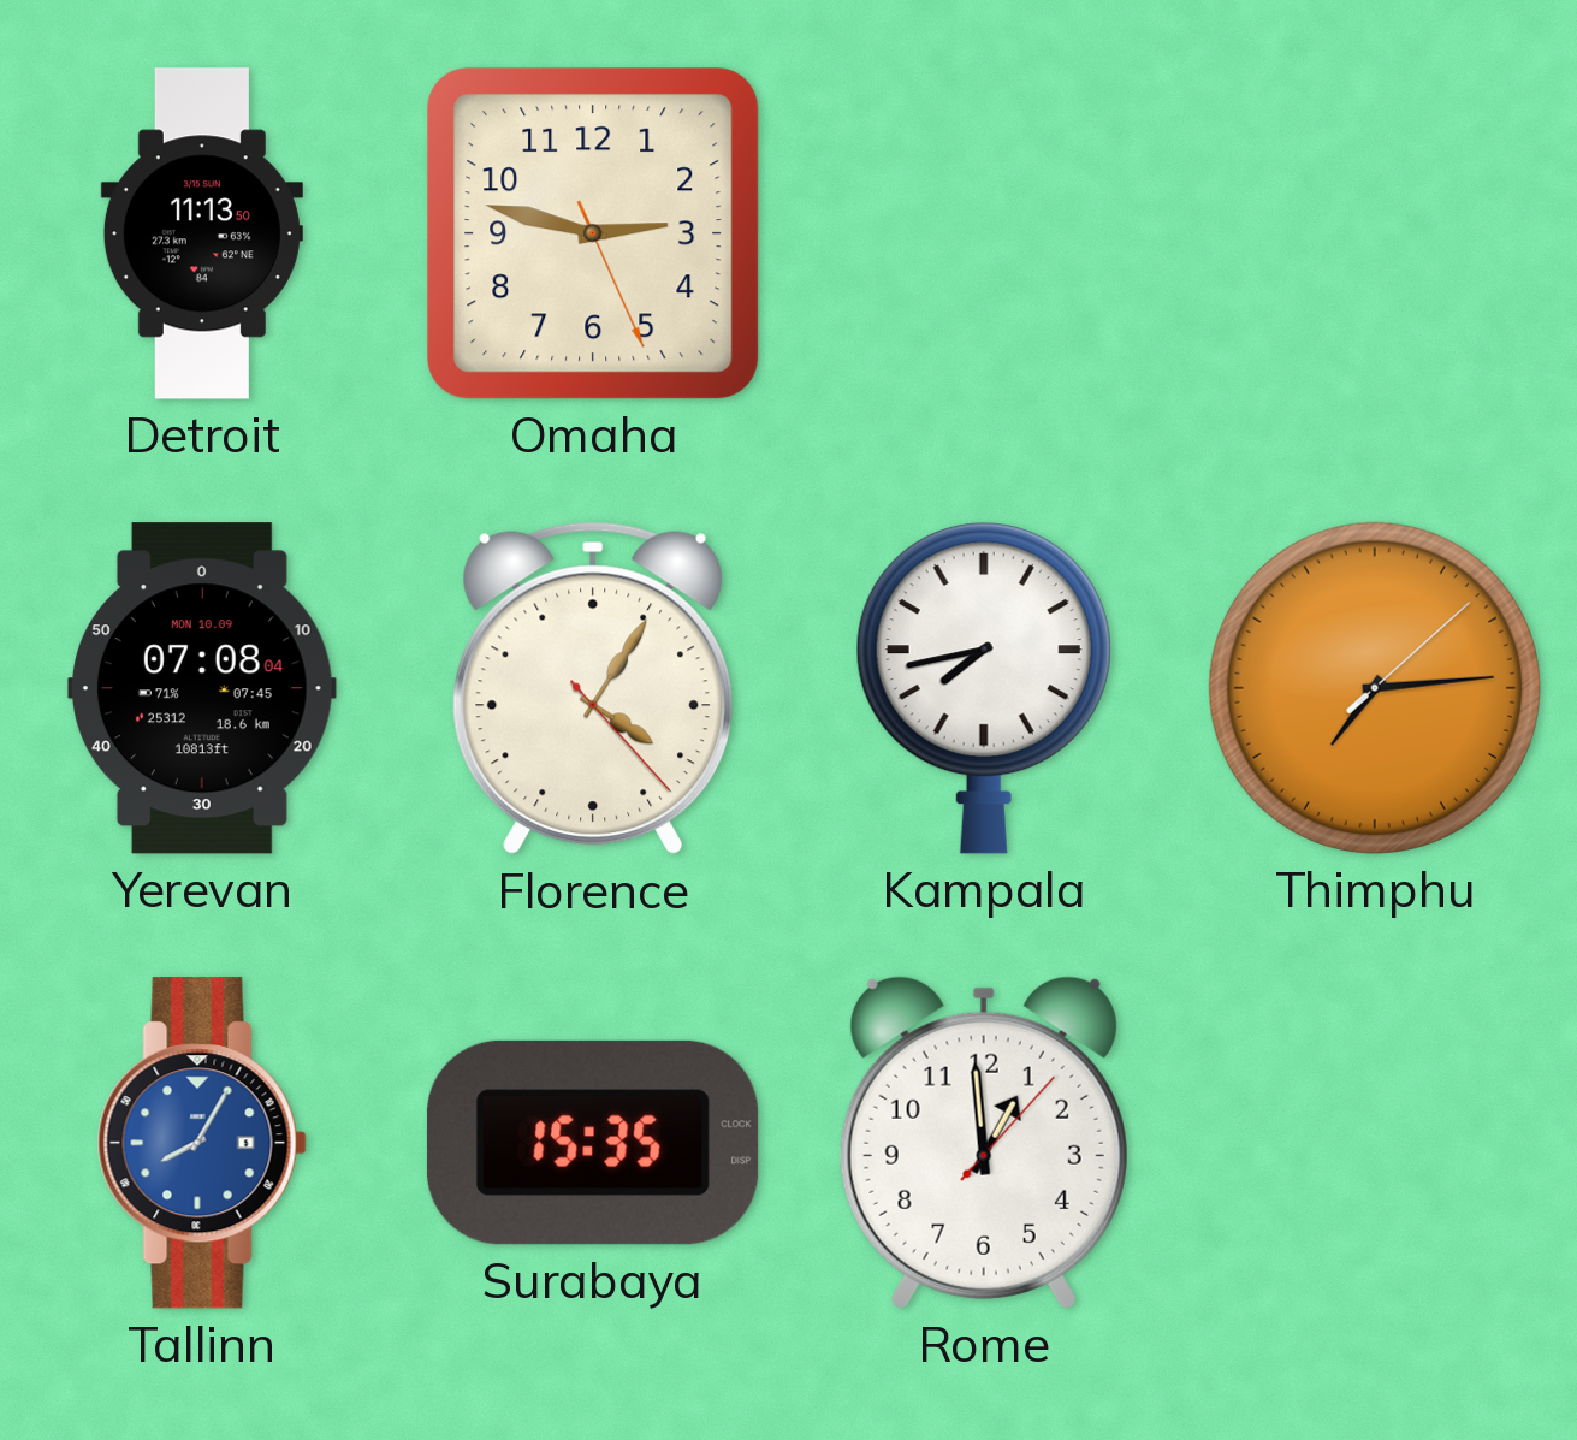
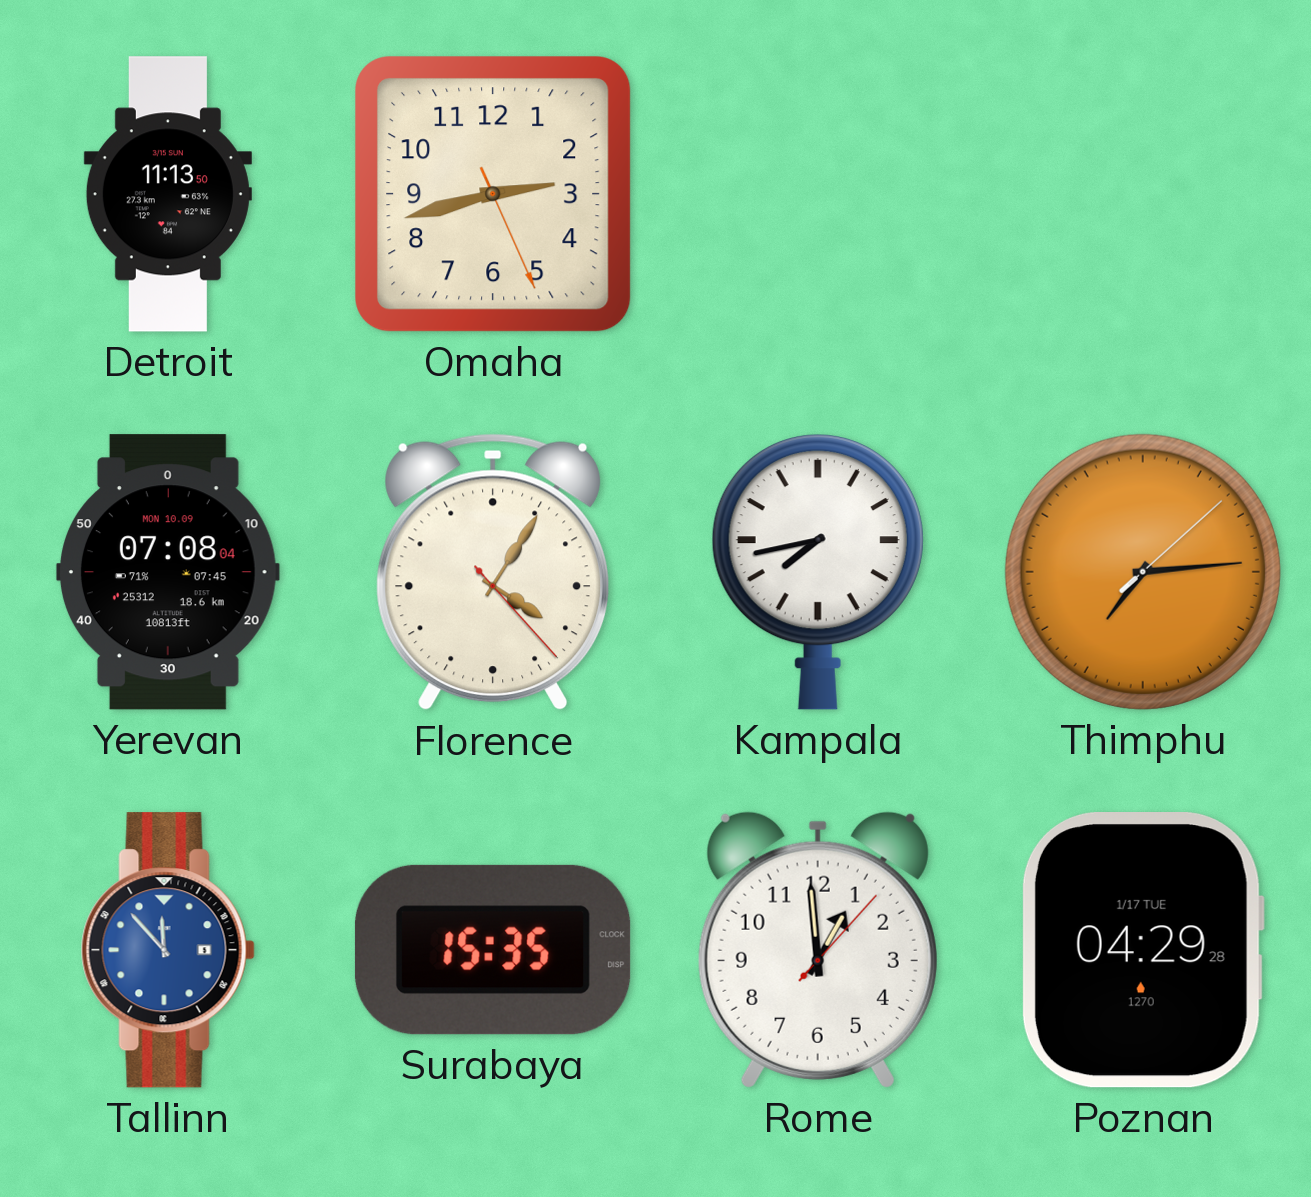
Omaha: 2:47 -> 2:42 (493, 194)
Tallinn: 8:05 -> 11:53 (168, 950)
Poznan: none -> 04:29 (1142, 951)
